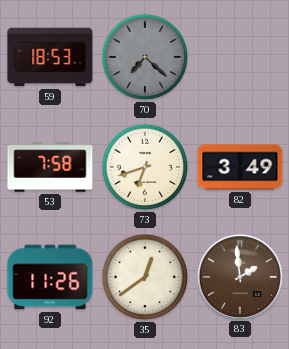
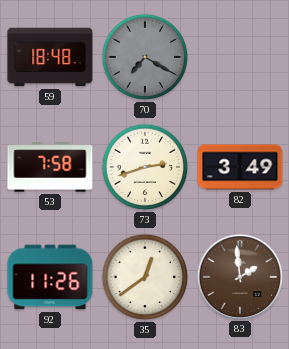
59: 18:53 -> 18:48 (50, 57)
70: 7:22 -> 7:20 (145, 57)
73: 6:42 -> 2:42 (145, 167)
